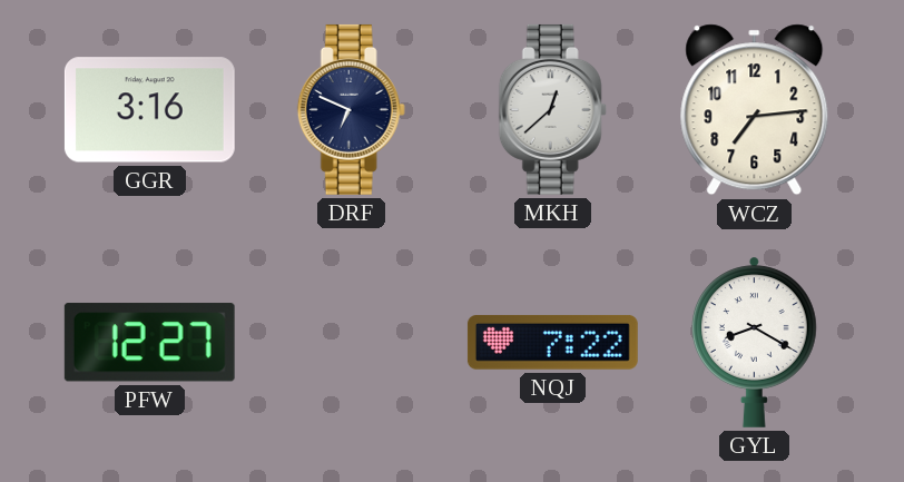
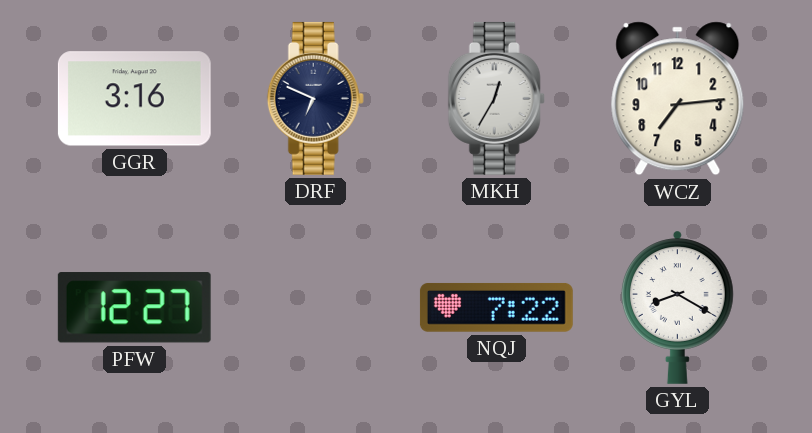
MKH: 12:38 -> 12:35 (496, 98)
